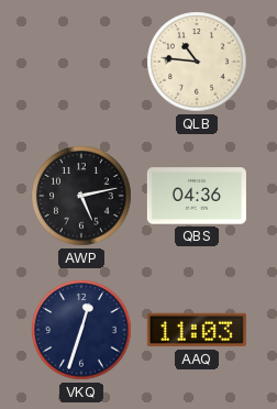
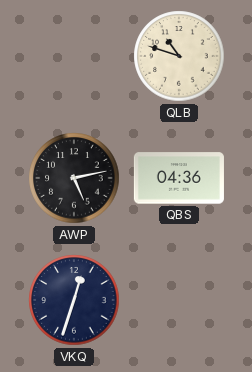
QLB: 10:46 -> 10:48 (179, 56)
AAQ: 11:03 -> none (197, 330)
